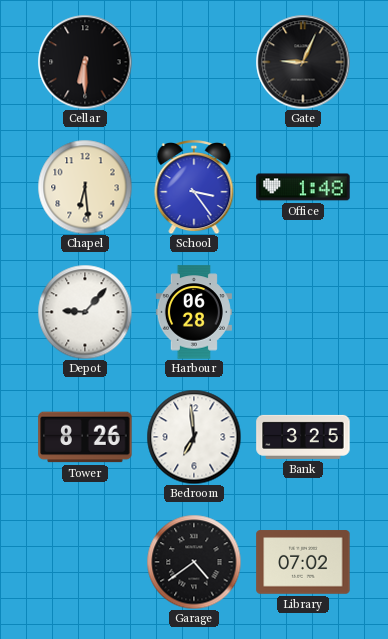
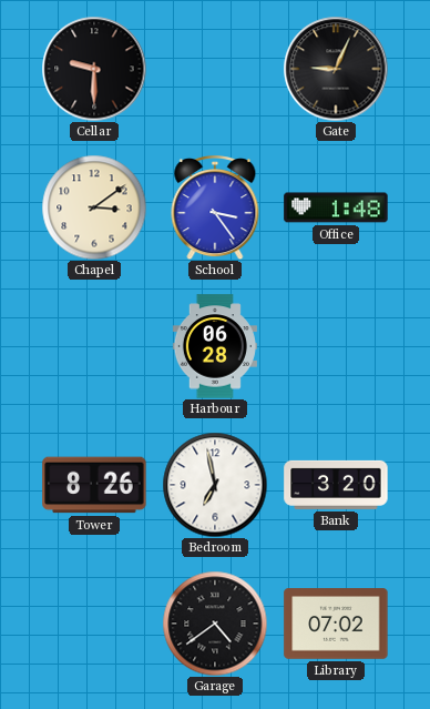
Cellar: 6:30 -> 9:30 (94, 69)
Chapel: 6:29 -> 3:09 (94, 207)
Depot: 9:07 -> none (85, 312)
Bedroom: 6:59 -> 6:58 (215, 485)
Bank: 3:25 -> 3:20 (336, 485)
